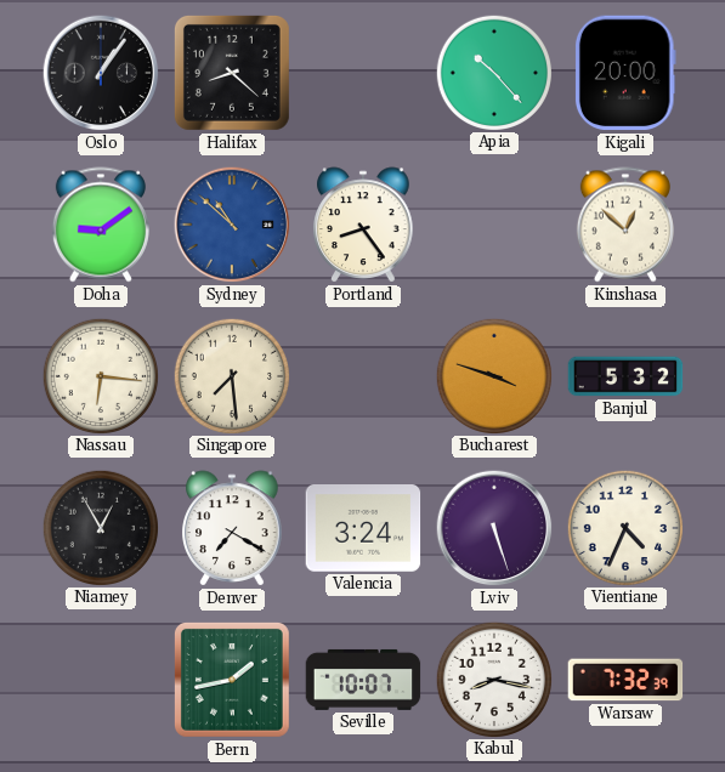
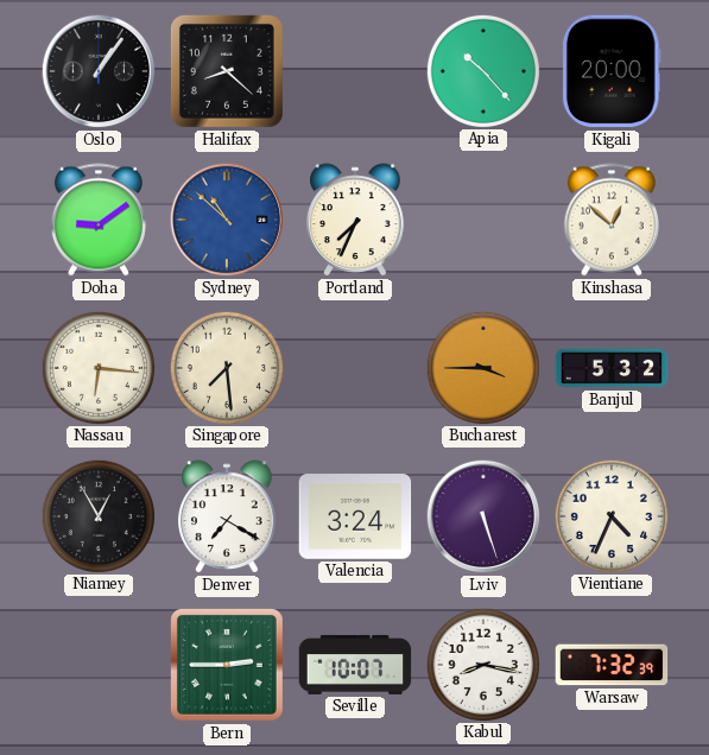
Portland: 8:24 -> 7:34 (355, 220)
Bucharest: 3:48 -> 3:45 (482, 367)
Bern: 1:43 -> 2:45 (227, 665)
